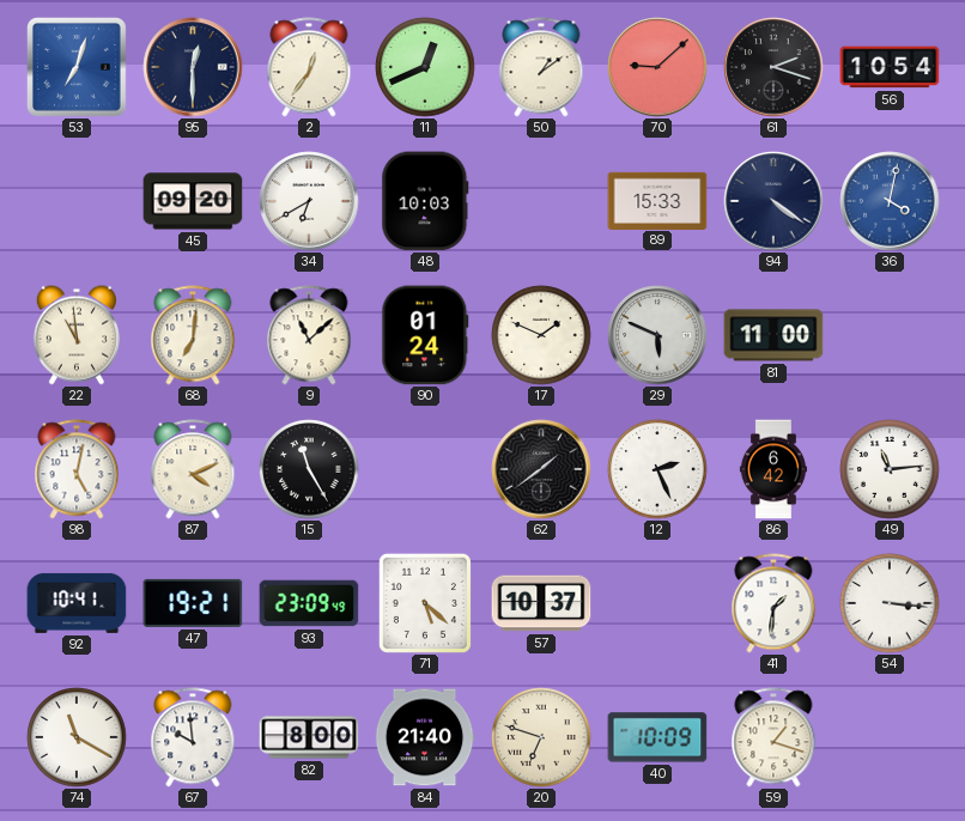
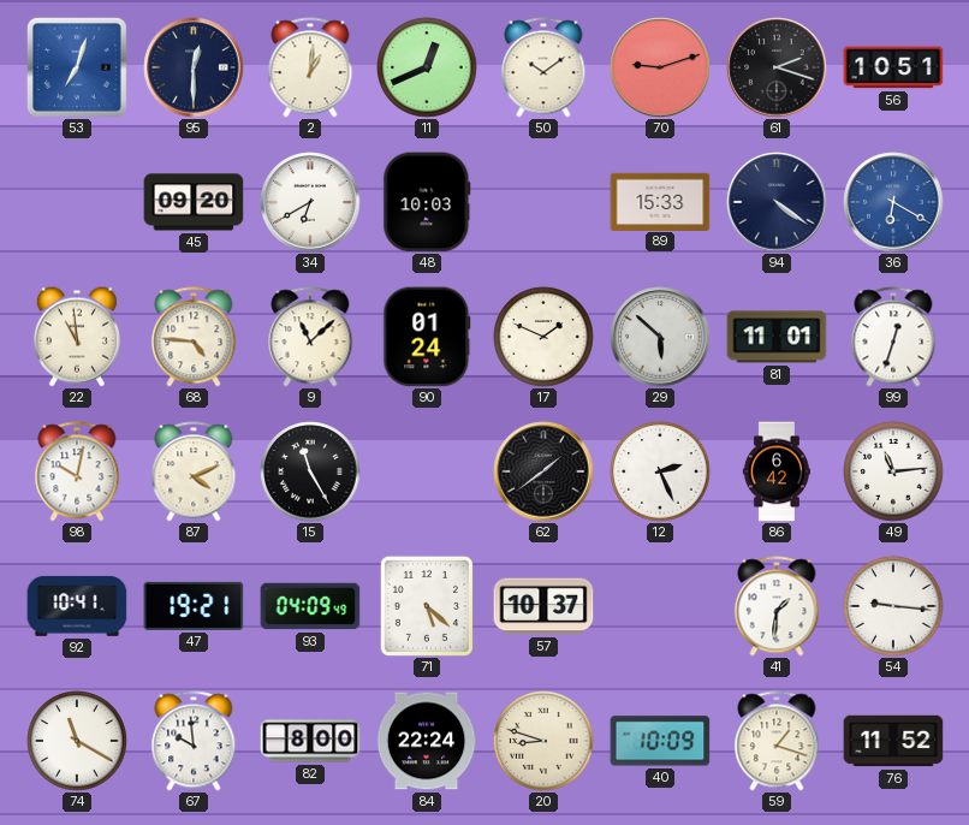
2: 12:36 -> 1:01 (310, 67)
50: 1:09 -> 10:09 (543, 67)
70: 9:08 -> 9:12 (660, 67)
56: 10:54 -> 10:51 (893, 67)
36: 4:02 -> 6:20 (893, 202)
68: 7:01 -> 4:46 (194, 337)
29: 5:49 -> 5:52 (660, 337)
81: 11:00 -> 11:01 (777, 337)
99: none -> 12:33 (893, 337)
98: 5:02 -> 10:02 (77, 471)
93: 23:09 -> 04:09 (310, 606)
54: 3:16 -> 9:16 (893, 606)
84: 21:40 -> 22:24 (427, 741)
20: 6:48 -> 8:48 (543, 741)
76: none -> 11:52 (893, 741)
